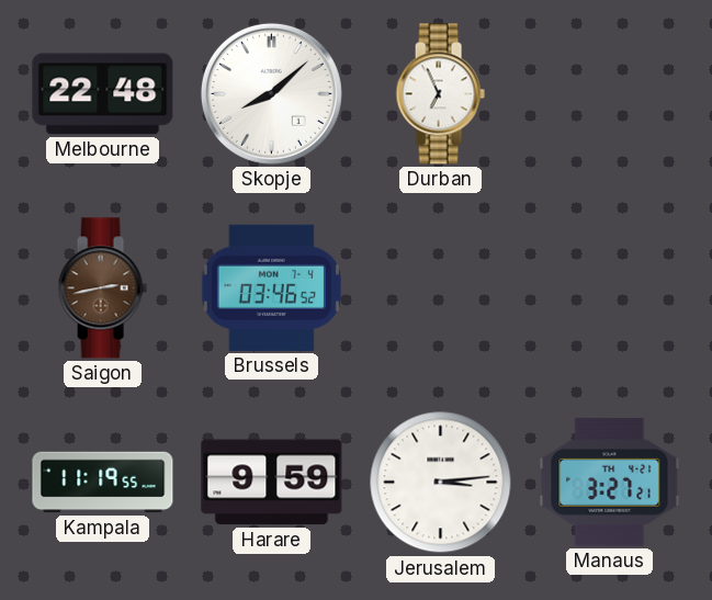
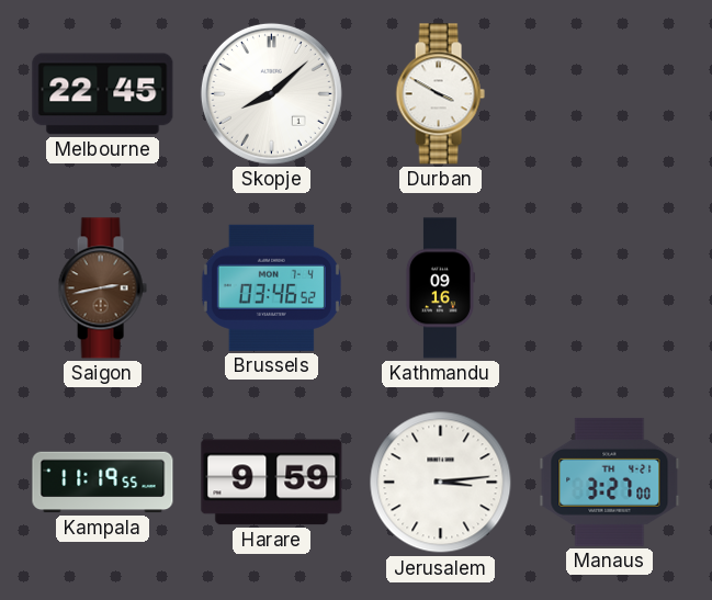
Melbourne: 22:48 -> 22:45 (103, 94)
Durban: 6:56 -> 3:50 (440, 94)
Kathmandu: none -> 09:16 (440, 288)
Manaus: 3:27:21 -> 3:27:00 (610, 482)
